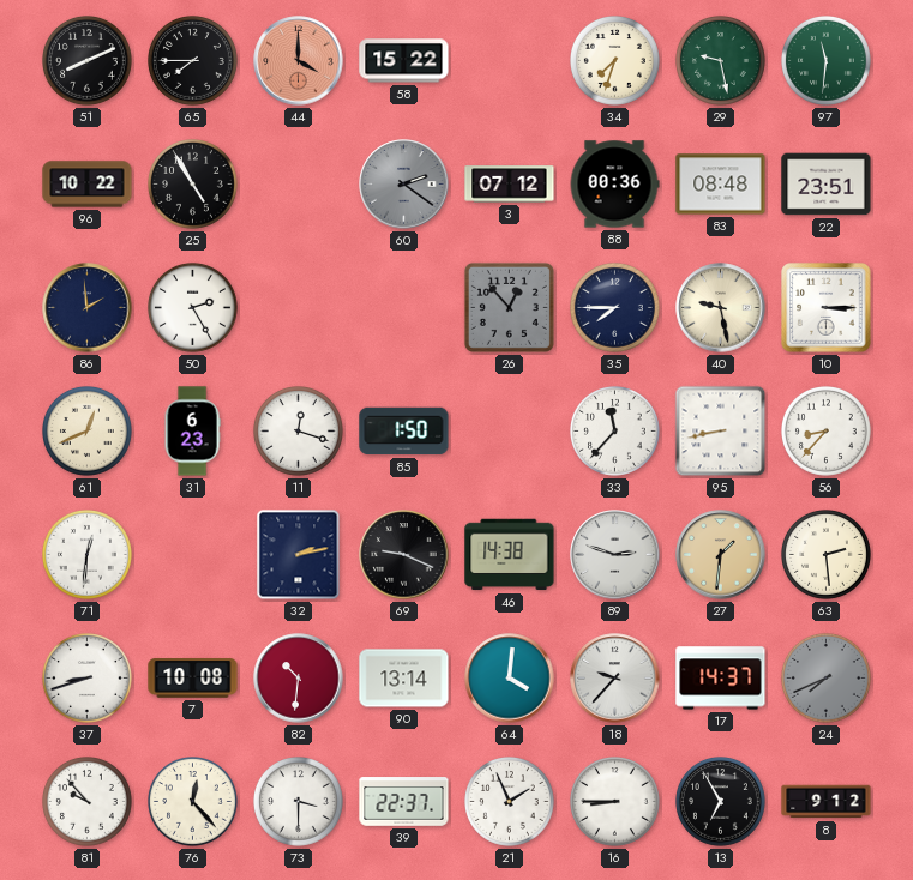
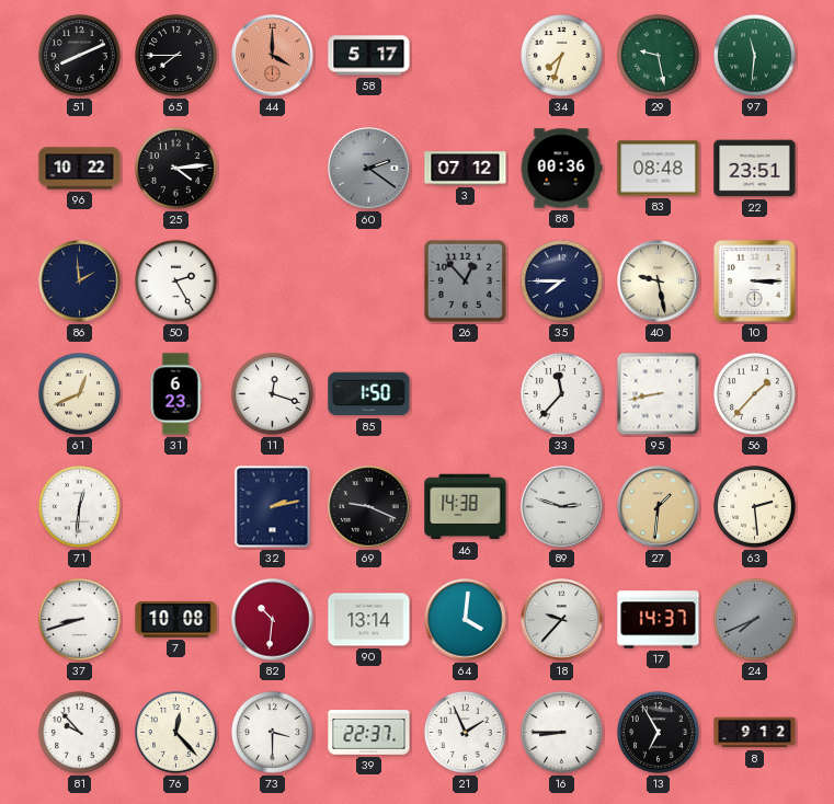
58: 15:22 -> 5:17 (369, 56)
25: 4:55 -> 4:14 (176, 169)
56: 8:37 -> 1:37 (755, 394)
